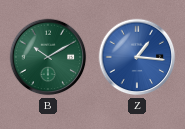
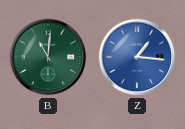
B: 10:10 -> 11:01 (48, 57)
